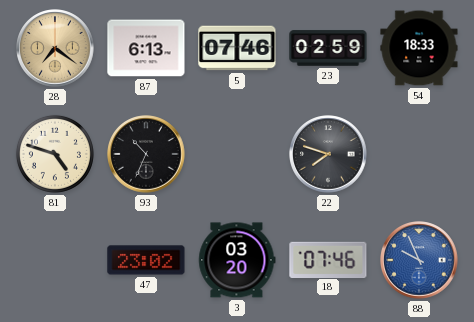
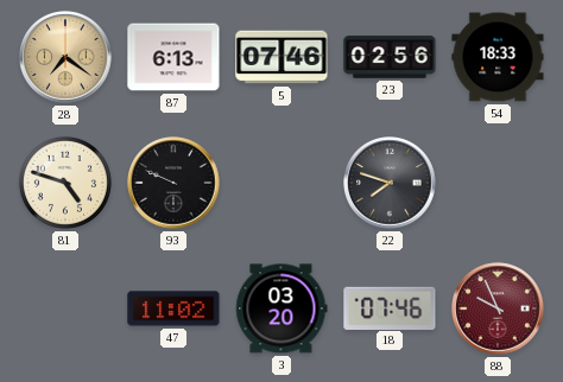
23: 02:59 -> 02:56 (390, 57)
93: 10:34 -> 9:49 (173, 183)
47: 23:02 -> 11:02 (173, 308)
88 dial: blue -> burgundy (498, 308)
